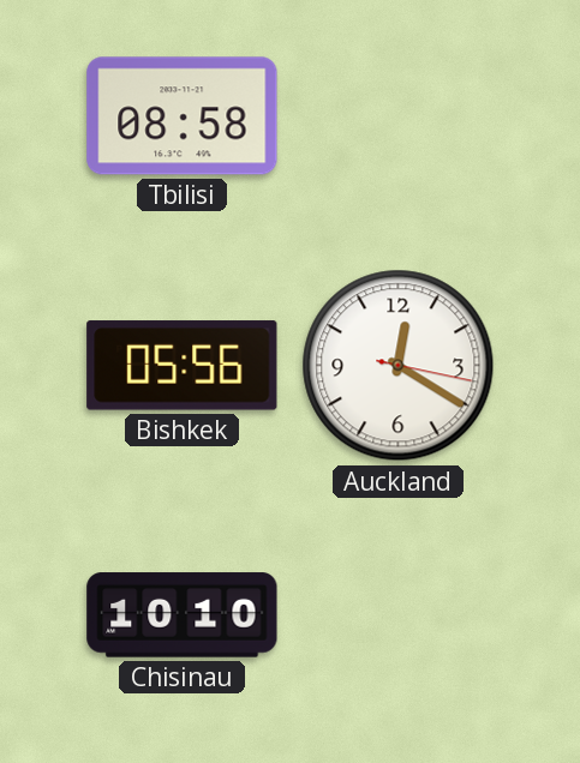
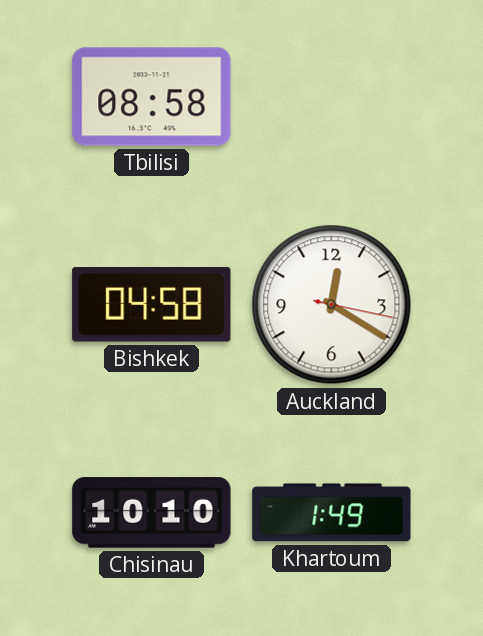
Bishkek: 05:56 -> 04:58 (152, 305)
Khartoum: none -> 1:49 (332, 513)
